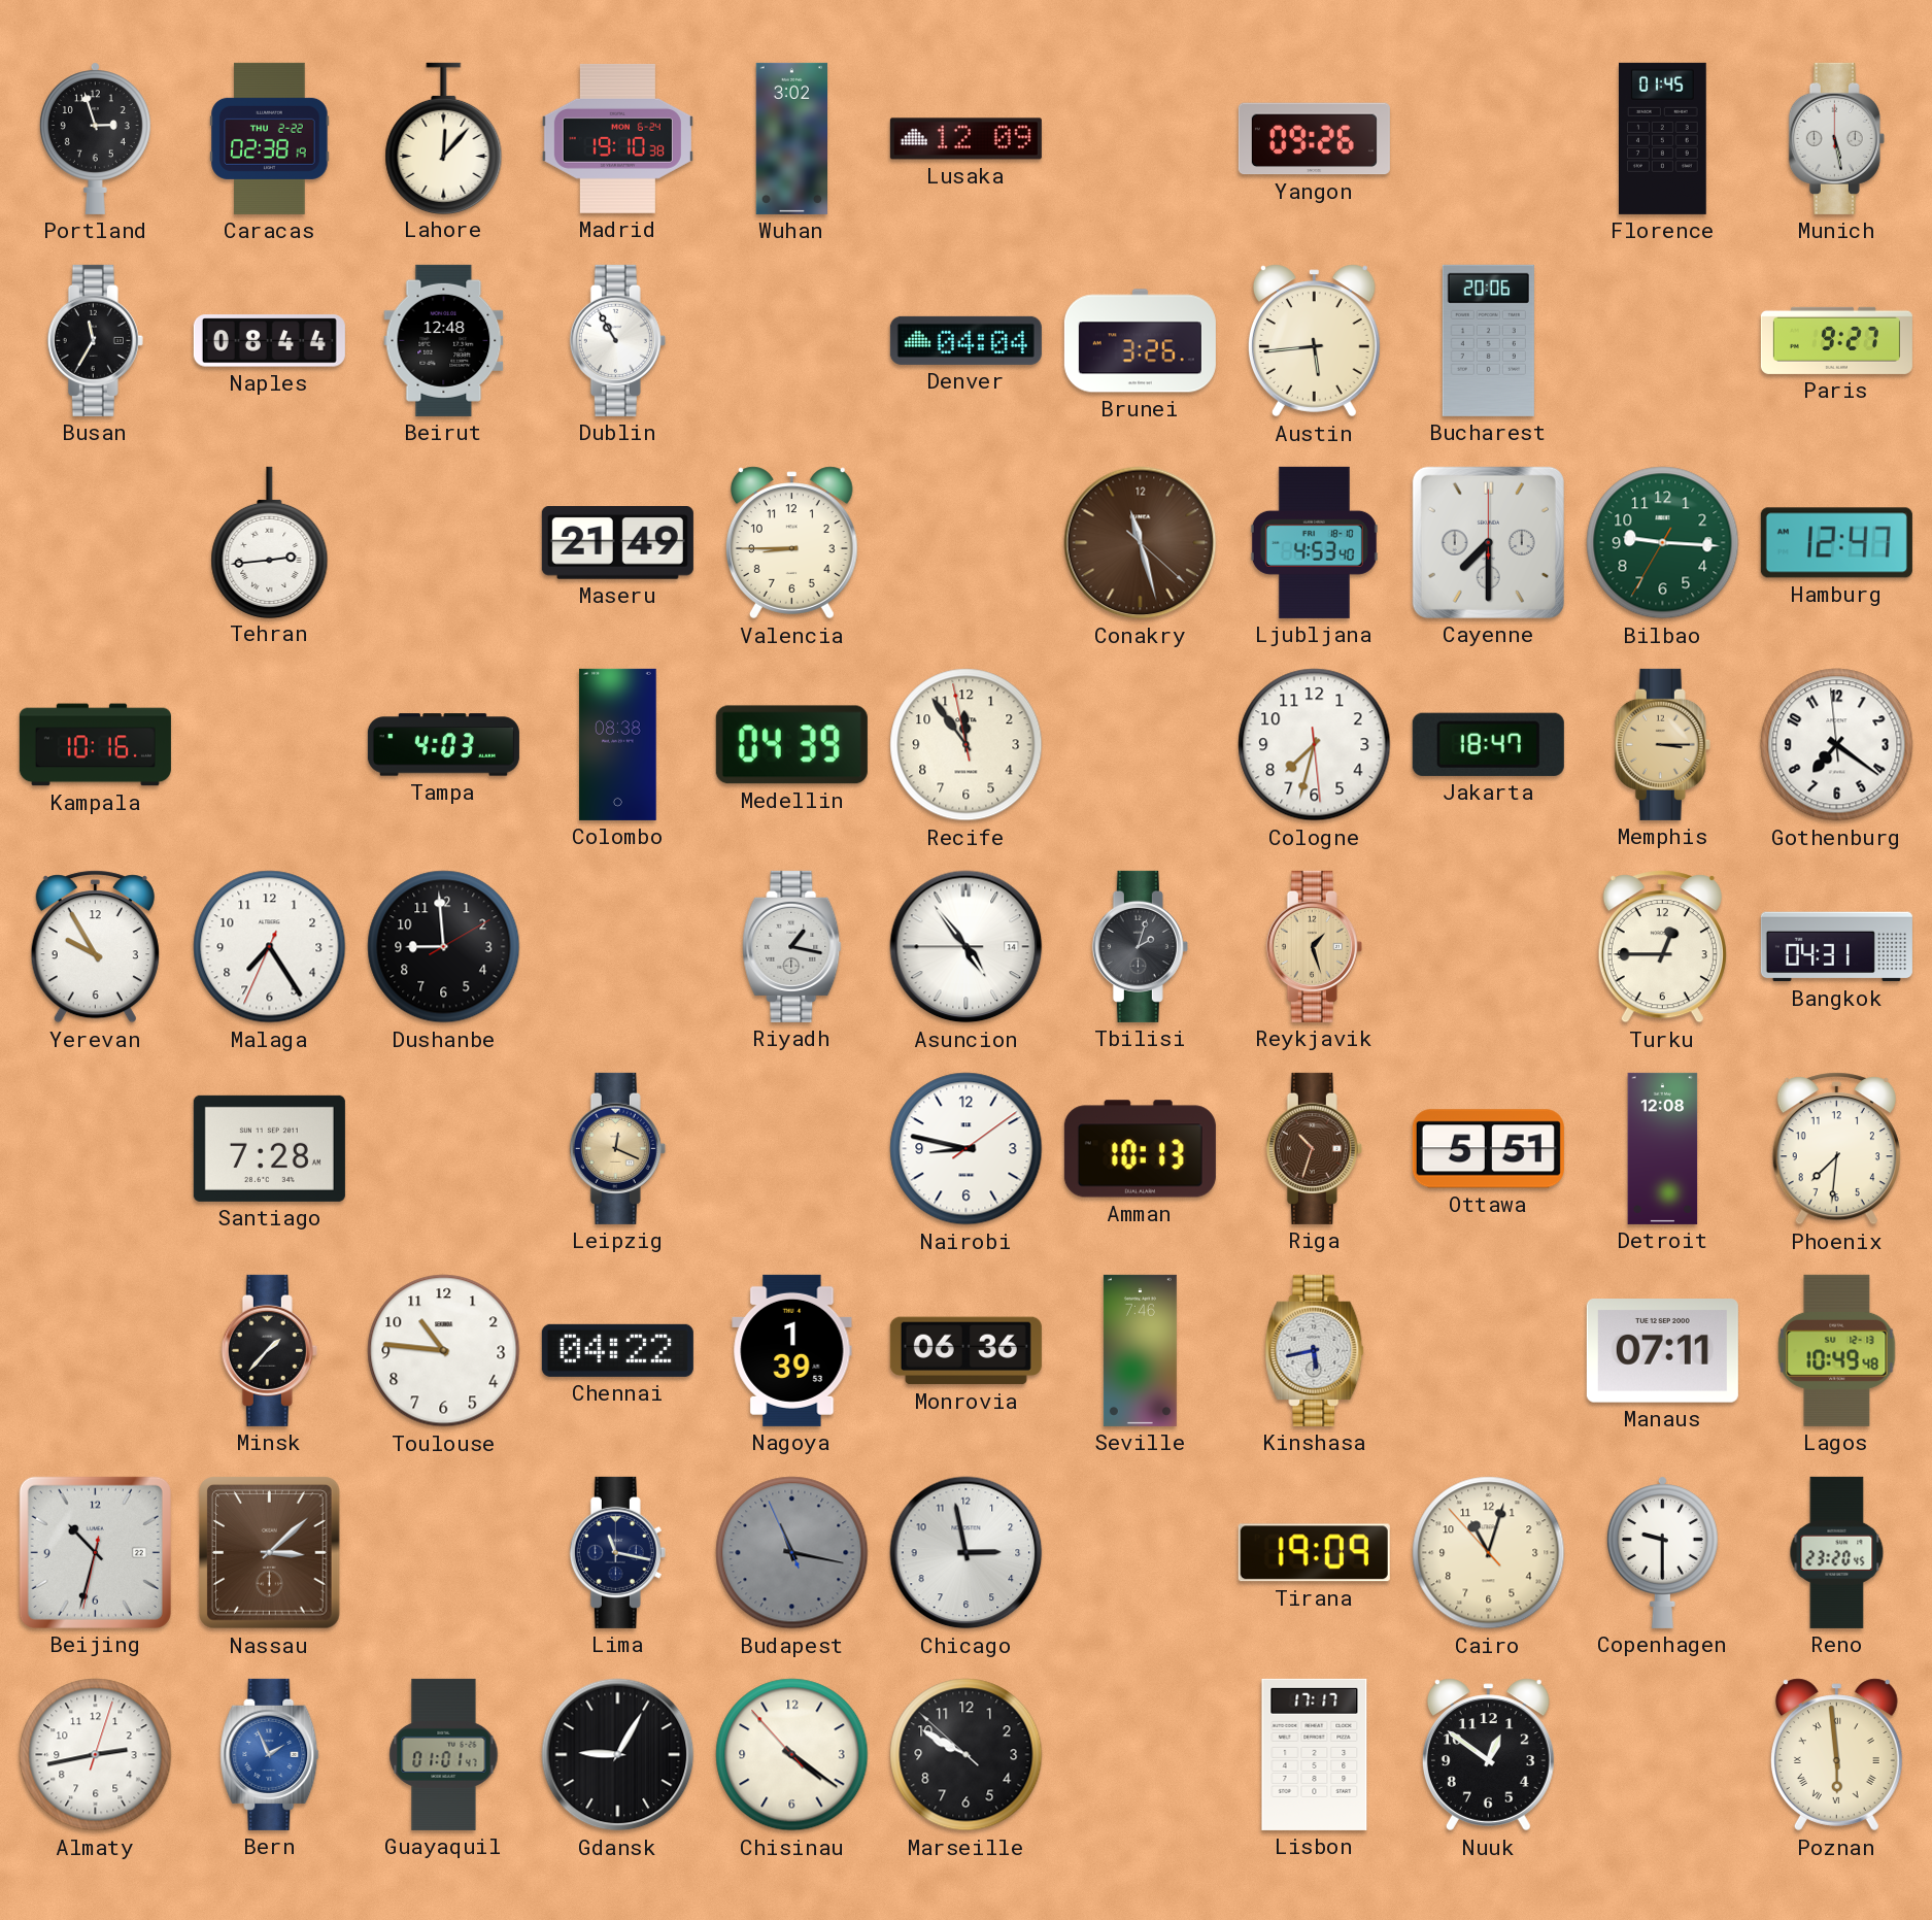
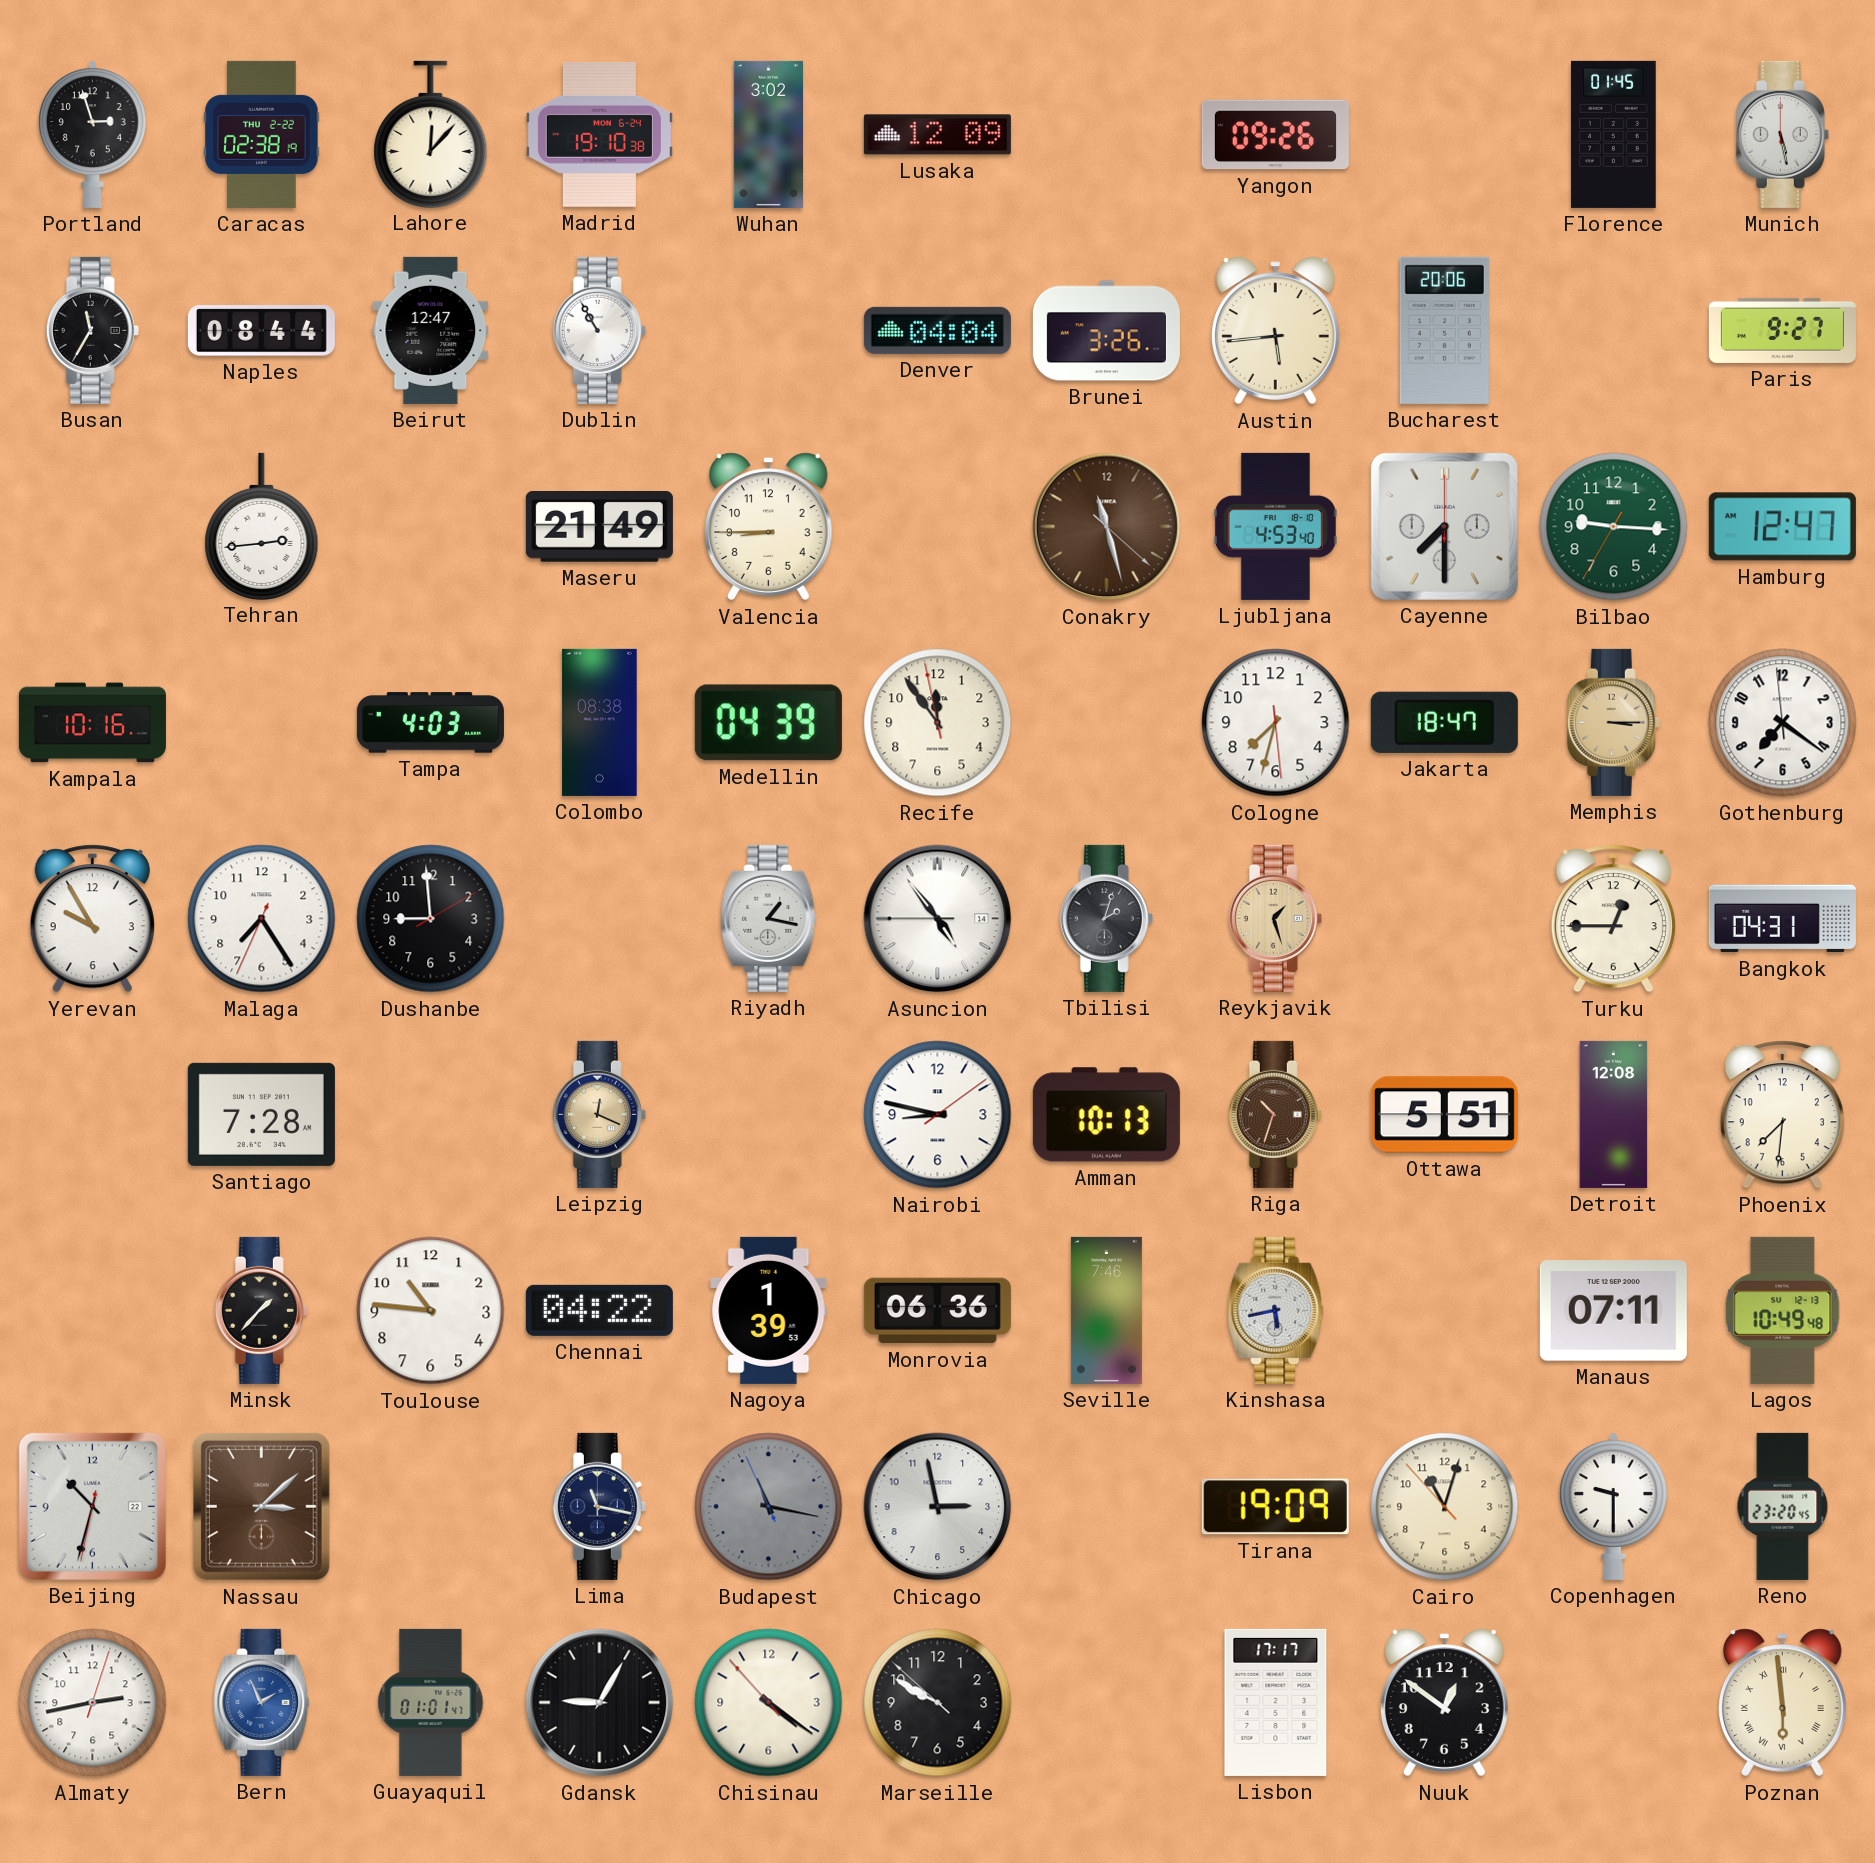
Beirut: 12:48 -> 12:47 (431, 330)
